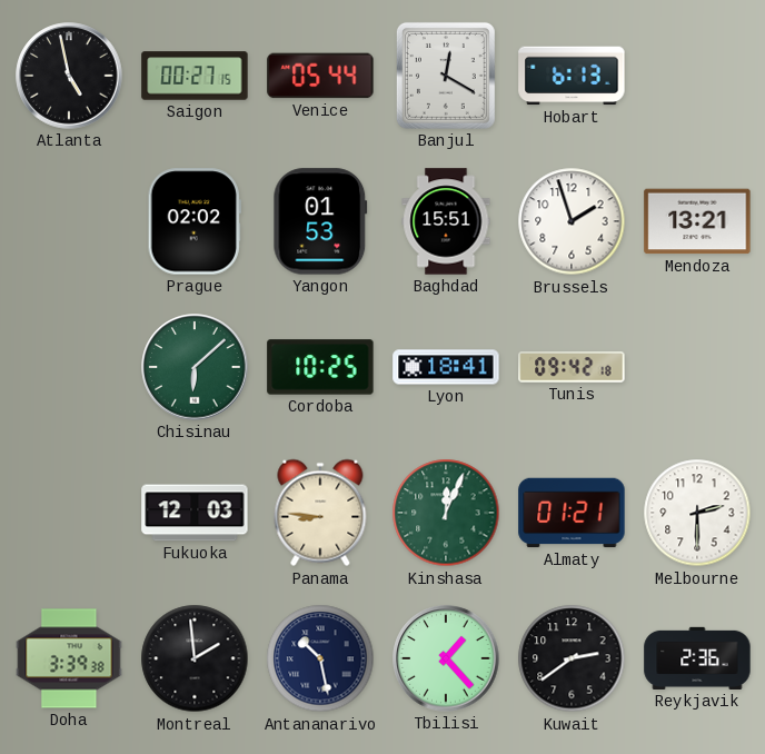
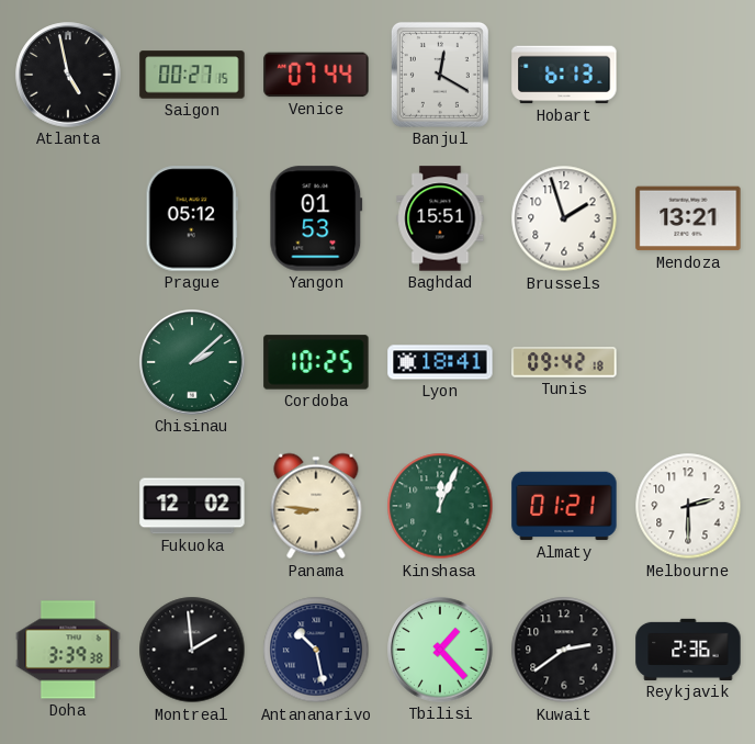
Venice: 05:44 -> 07:44 (316, 75)
Prague: 02:02 -> 05:12 (192, 218)
Chisinau: 6:08 -> 2:08 (192, 362)
Fukuoka: 12:03 -> 12:02 (192, 506)
